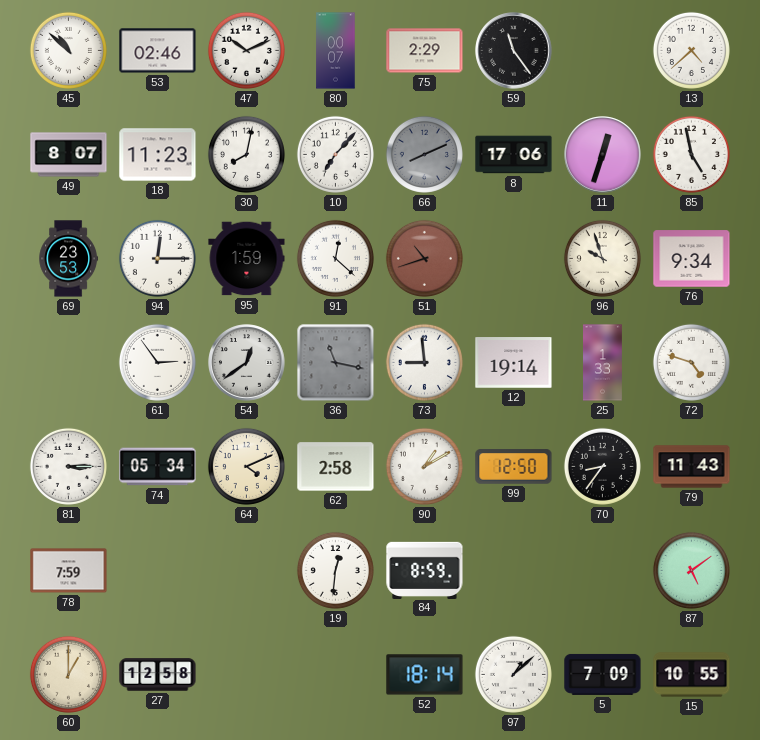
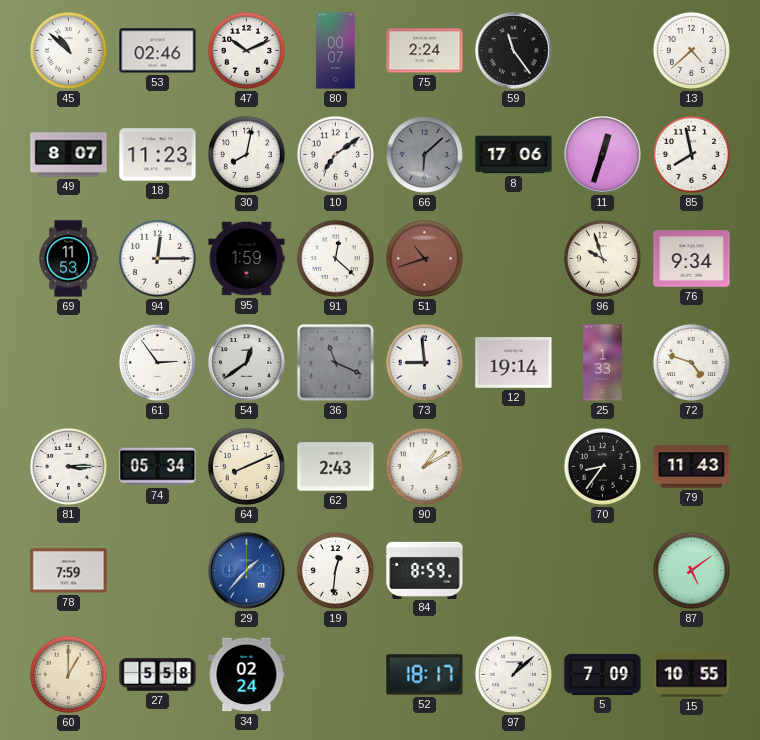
75: 2:29 -> 2:24 (425, 51)
10: 7:07 -> 7:09 (335, 154)
66: 8:11 -> 6:08 (424, 154)
85: 4:58 -> 7:58 (691, 154)
69: 23:53 -> 11:53 (69, 259)
36: 11:17 -> 11:19 (336, 363)
64: 4:11 -> 8:11 (246, 466)
62: 2:58 -> 2:43 (336, 467)
99: 12:50 -> none (514, 467)
29: none -> 1:37 (247, 571)
27: 12:58 -> 5:58 (158, 675)
34: none -> 02:24 (247, 675)
52: 18:14 -> 18:17 (425, 675)
